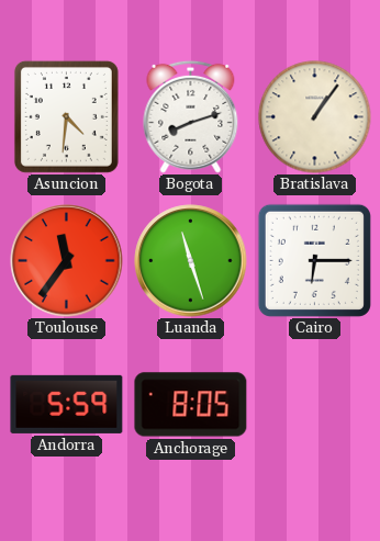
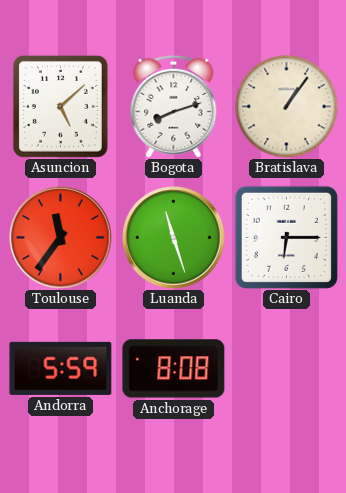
Asuncion: 4:31 -> 5:08 (60, 106)
Anchorage: 8:05 -> 8:08 (174, 369)
